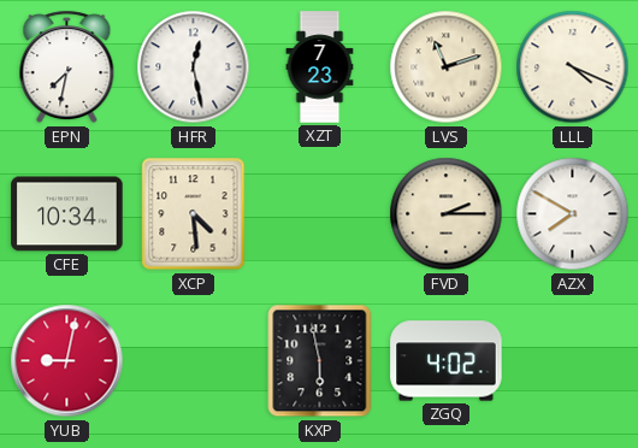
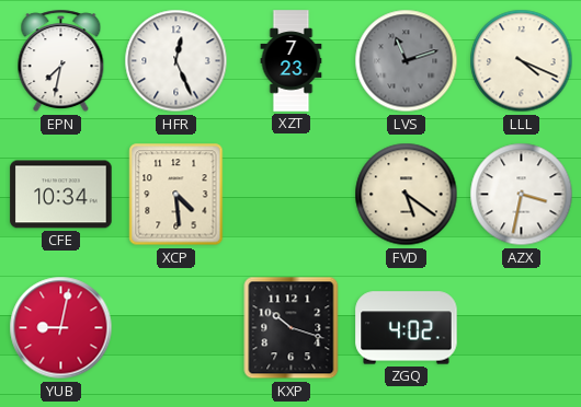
HFR: 12:28 -> 12:26 (176, 61)
LVS dial: cream -> grey (407, 61)
FVD: 2:15 -> 5:21 (407, 195)
AZX: 7:50 -> 3:32 (522, 195)
KXP: 5:58 -> 10:18 (292, 328)
